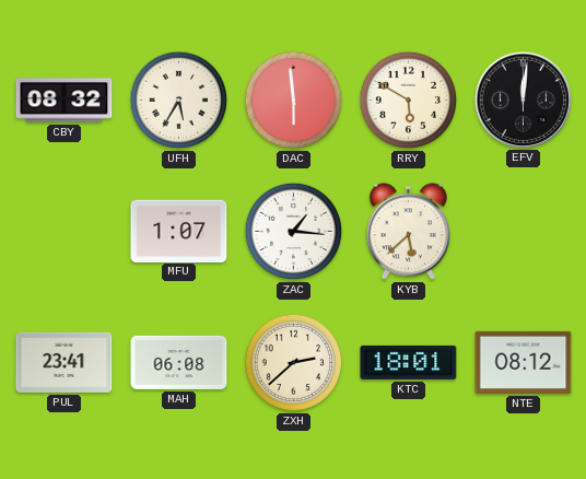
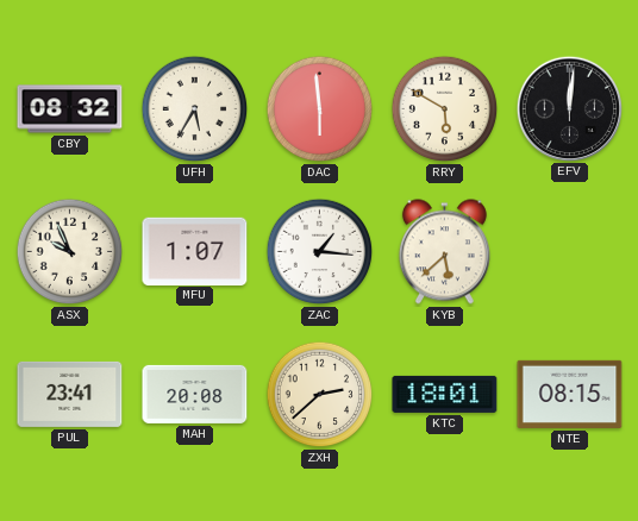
ASX: none -> 9:56 (70, 252)
MAH: 06:08 -> 20:08 (195, 394)
NTE: 08:12 -> 08:15 (570, 394)
